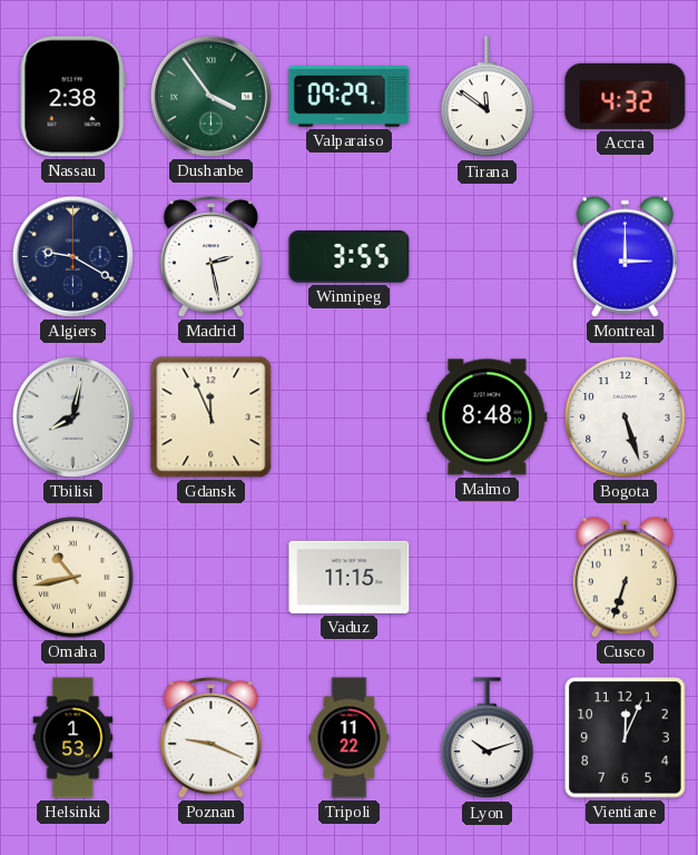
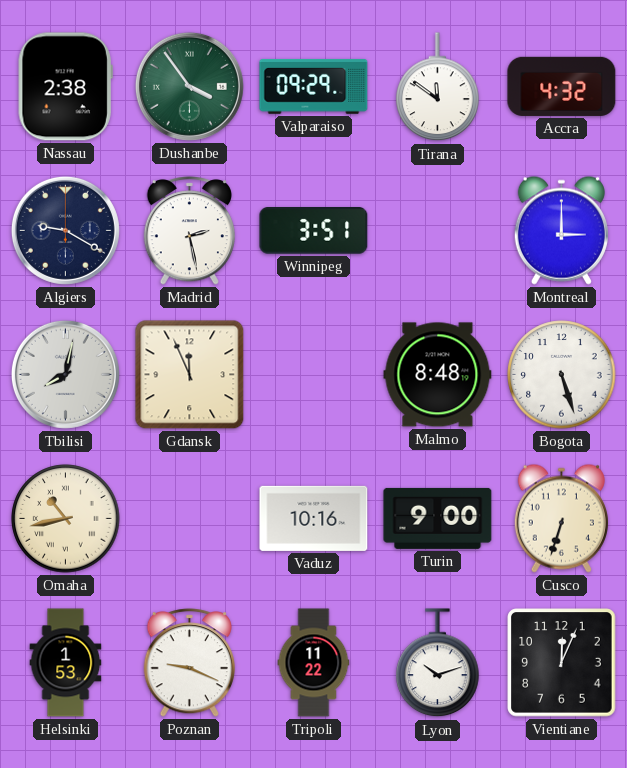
Winnipeg: 3:55 -> 3:51 (314, 231)
Vaduz: 11:15 -> 10:16 (314, 518)
Turin: none -> 9:00 (438, 518)
